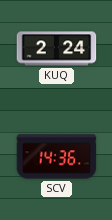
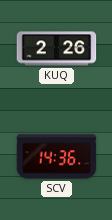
KUQ: 2:24 -> 2:26 (57, 49)
